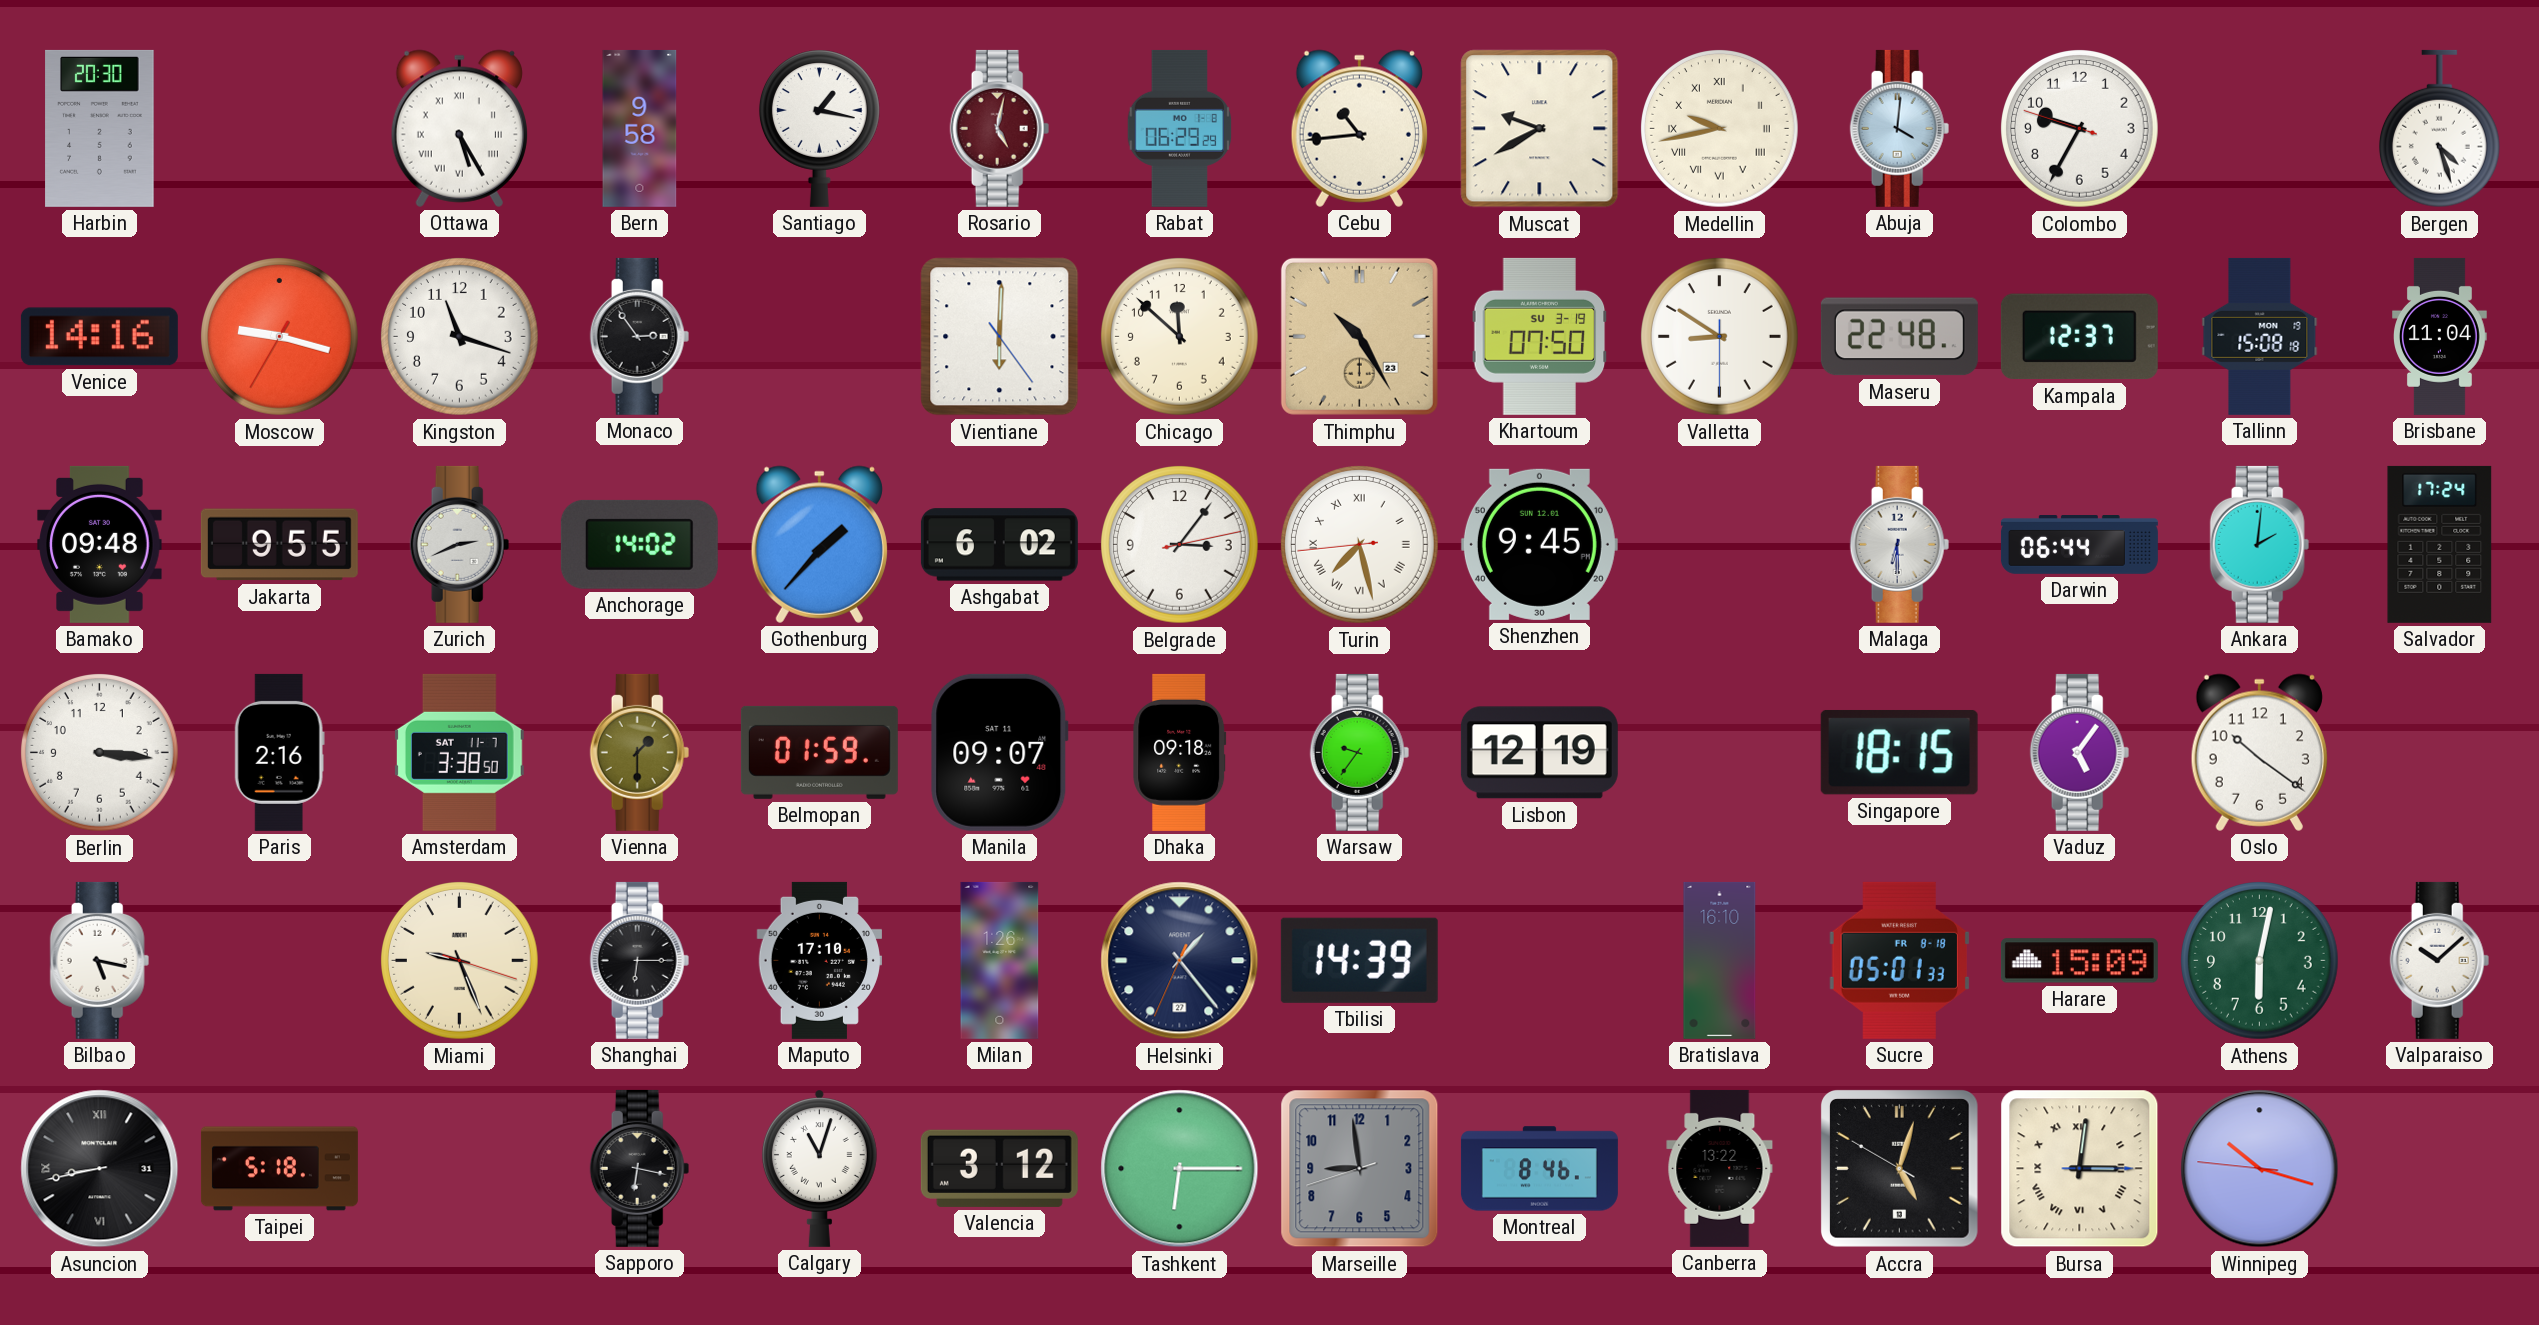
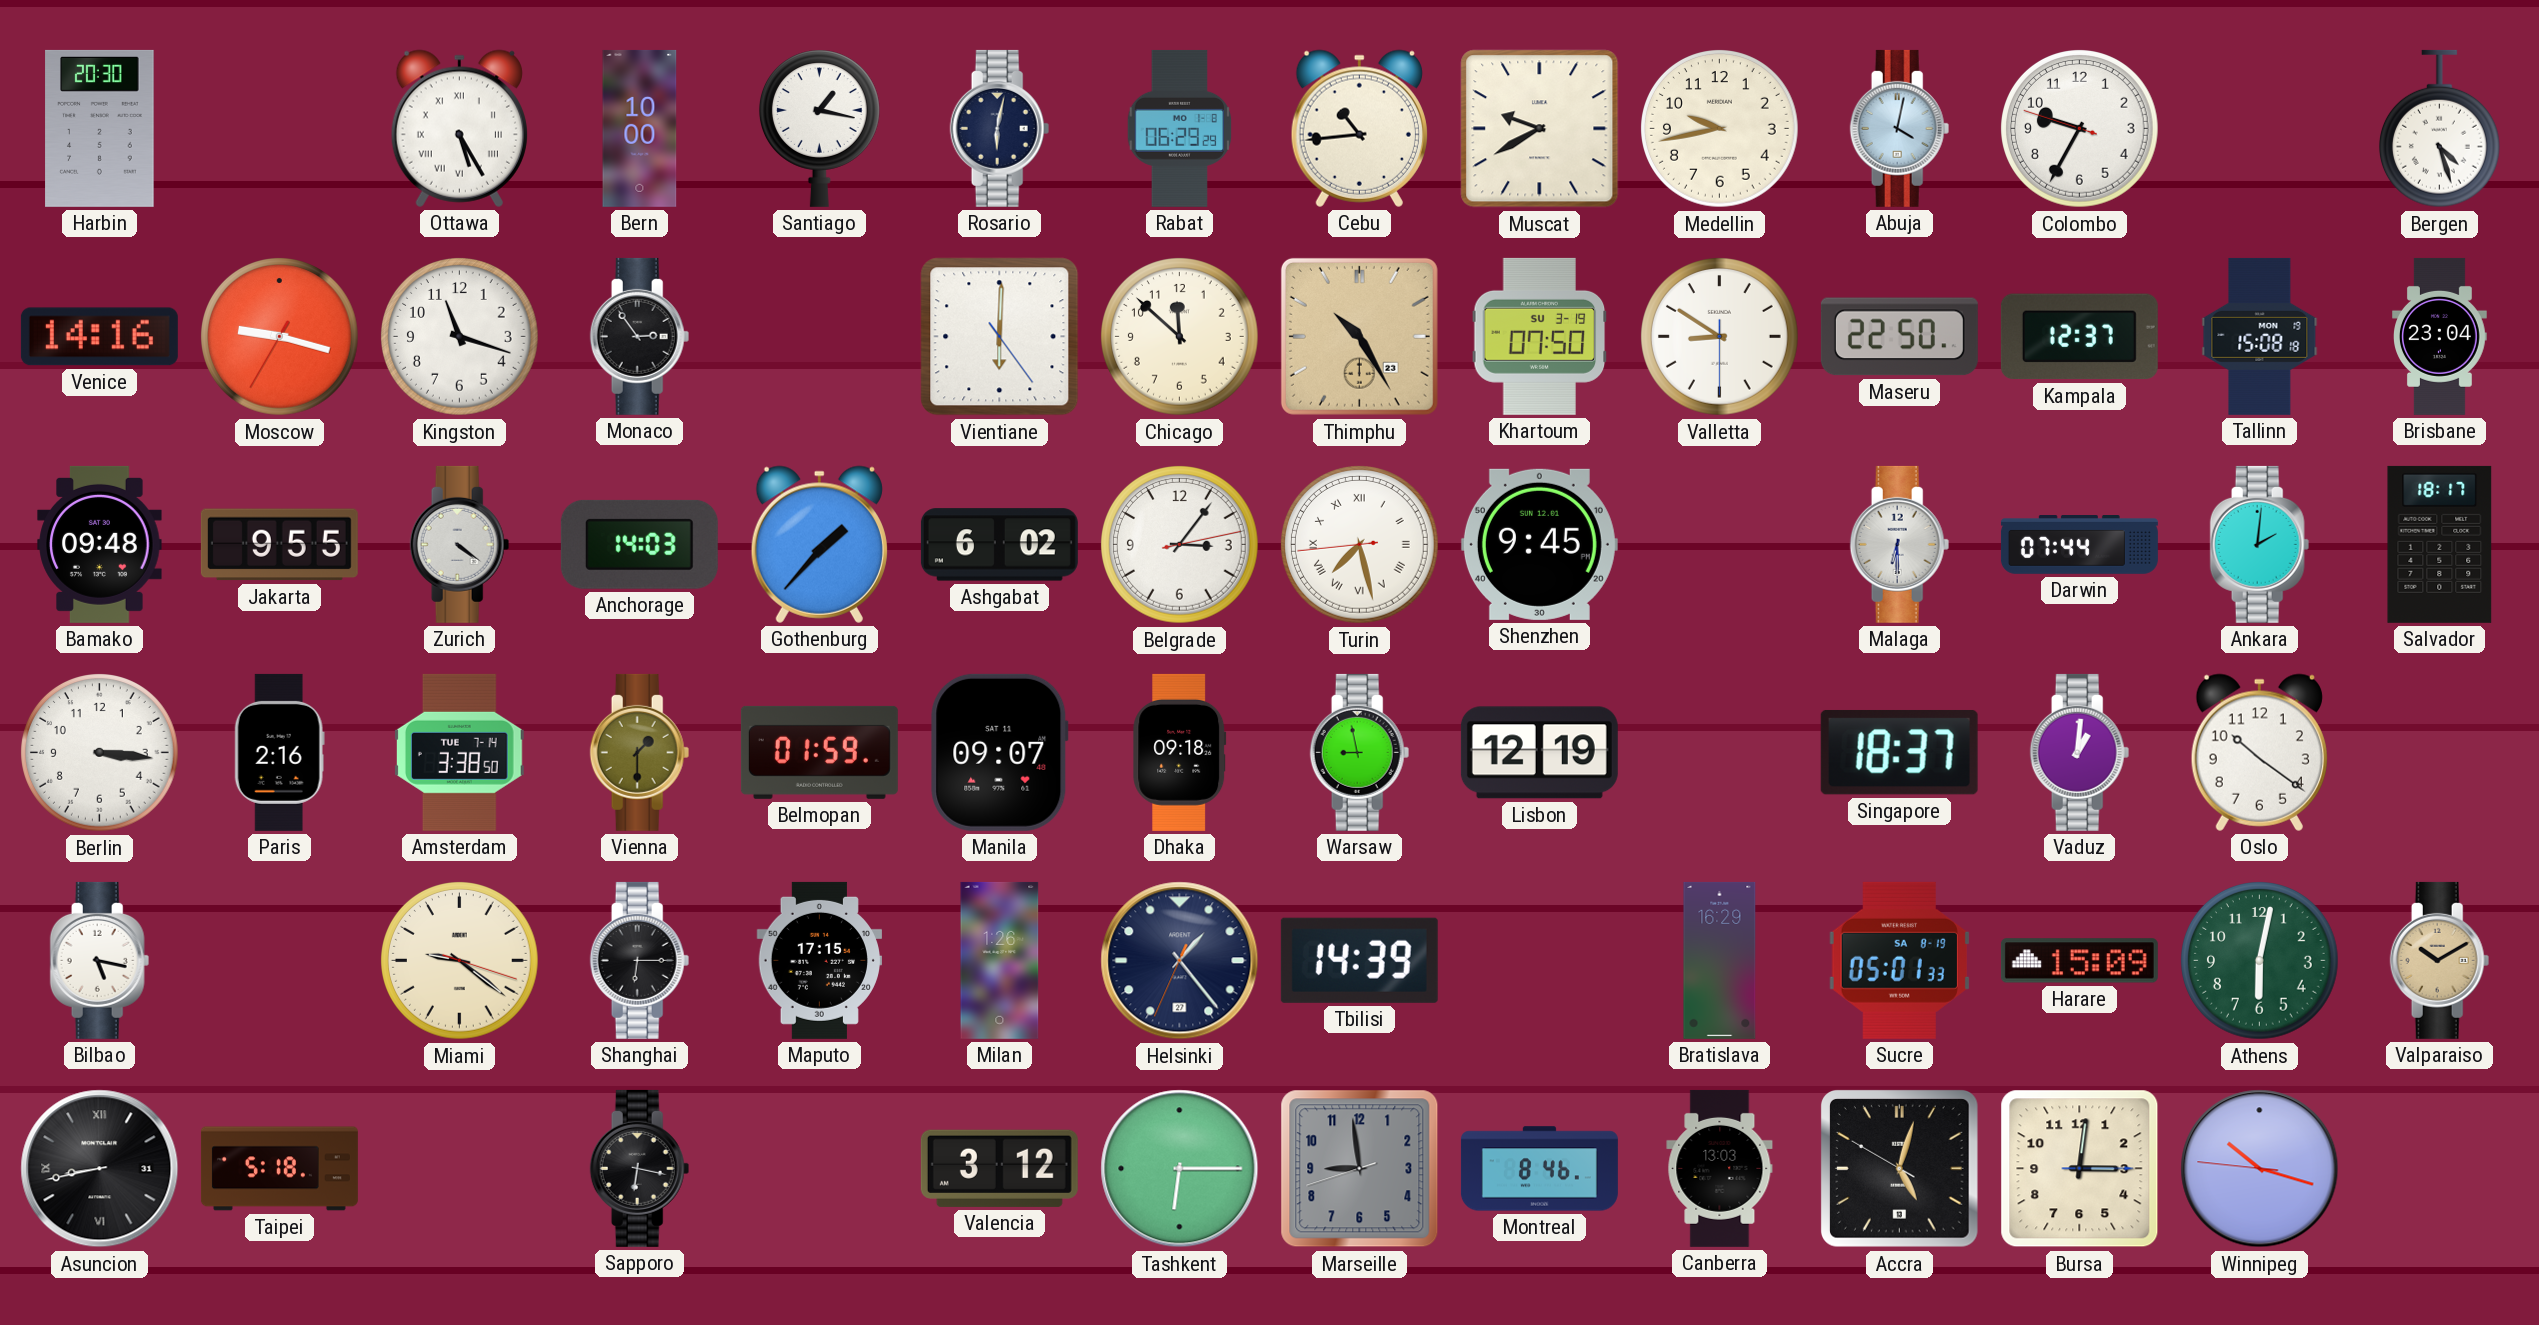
Bern: 9:58 -> 10:00 (640, 128)
Rosario: 5:02 -> 6:02 (1000, 128)
Rosario dial: burgundy -> navy (1000, 128)
Medellin numerals: Roman -> Arabic (1720, 129)
Abuja: 4:01 -> 4:02 (1900, 128)
Maseru: 22:48 -> 22:50 (1899, 337)
Brisbane: 11:04 -> 23:04 (2440, 336)
Zurich: 2:41 -> 4:21 (460, 544)
Anchorage: 14:02 -> 14:03 (639, 544)
Darwin: 06:44 -> 07:44 (2079, 545)
Salvador: 17:24 -> 18:17 (2440, 544)
Amsterdam date: SAT 11-7 -> TUE 7-14 (460, 752)
Warsaw: 9:36 -> 8:58 (1360, 752)
Singapore: 18:15 -> 18:37 (1899, 752)
Vaduz: 5:06 -> 1:01 (2080, 752)
Miami: 9:26 -> 9:21 (460, 961)
Maputo: 17:10 -> 17:15 (819, 960)
Bratislava: 16:10 -> 16:29 (1720, 960)
Sucre date: FR 8-18 -> SA 8-19 (1899, 960)
Valparaiso: 10:08 -> 10:10 (2440, 960)
Valparaiso dial: white -> champagne (2440, 960)
Calgary: 11:03 -> none (819, 1168)
Canberra: 13:22 -> 13:03 (1720, 1168)
Bursa numerals: Roman -> Arabic (2080, 1169)
